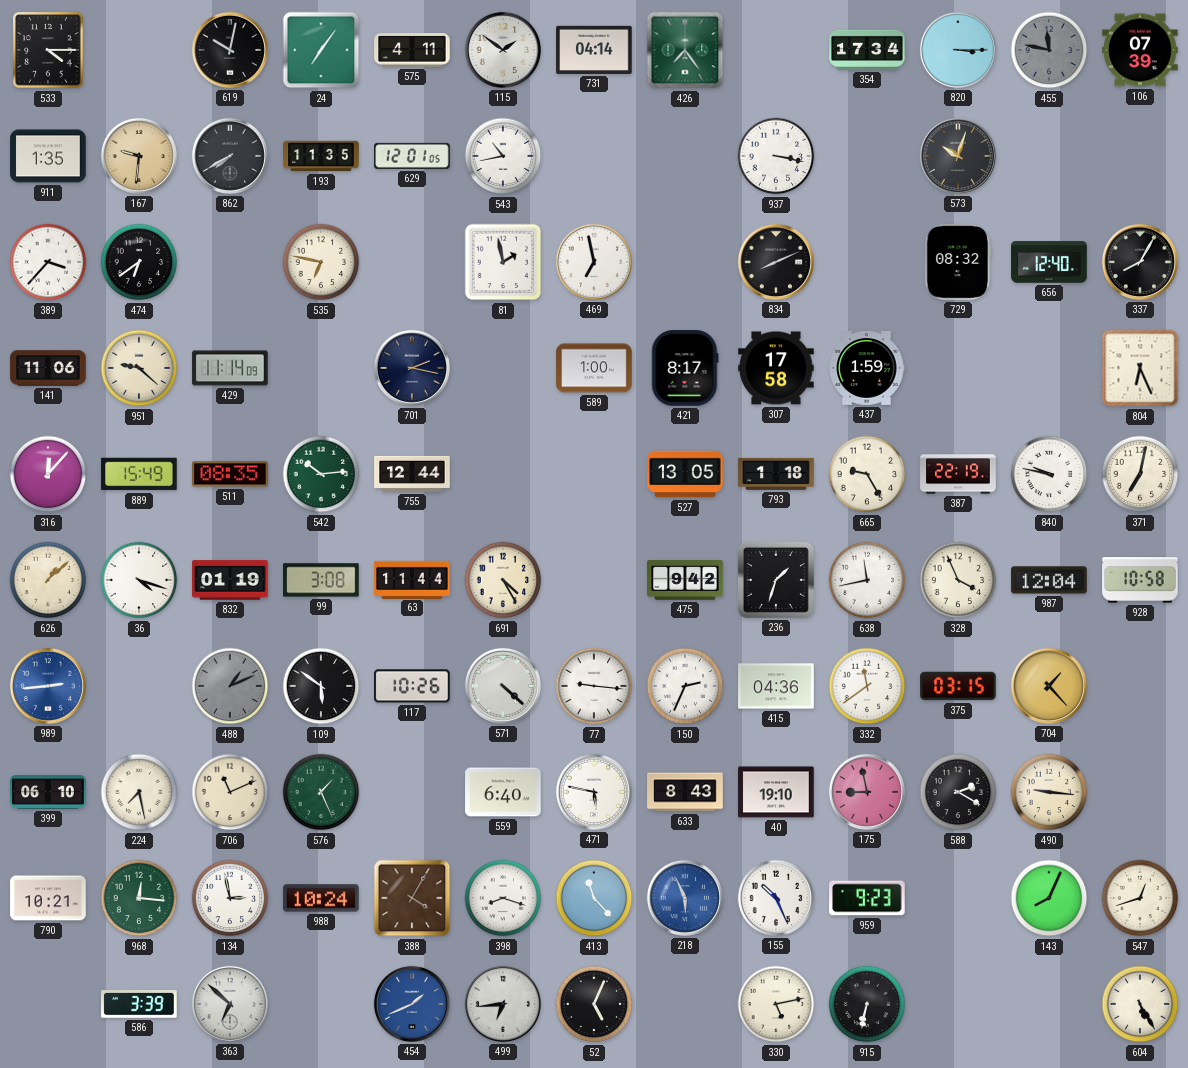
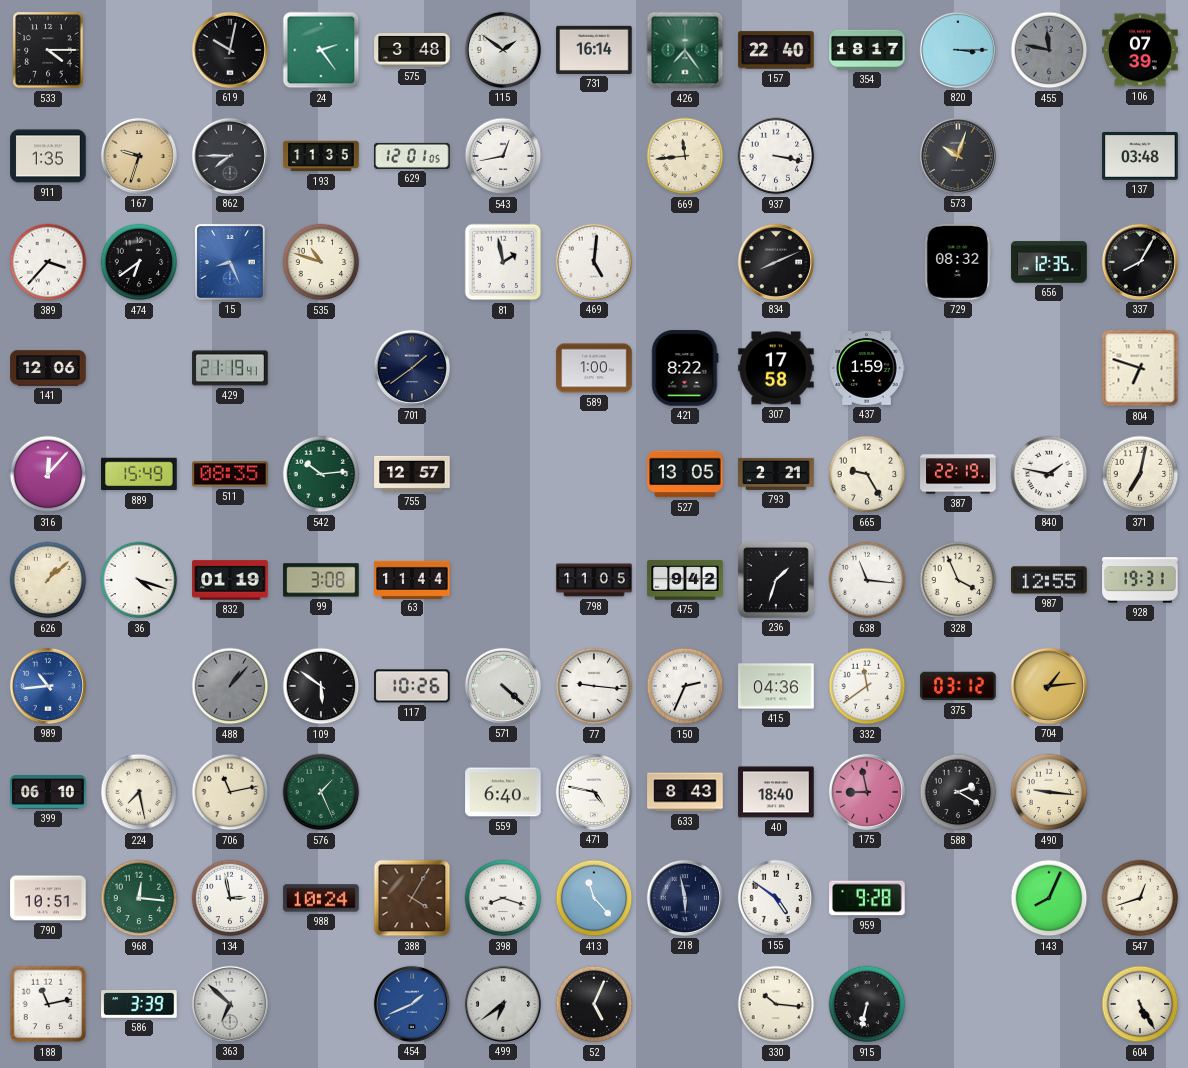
24: 7:06 -> 2:24 (321, 50)
575: 4:11 -> 3:48 (412, 50)
731: 04:14 -> 16:14 (594, 50)
157: none -> 22:40 (776, 50)
354: 17:34 -> 18:17 (867, 50)
167: 9:31 -> 9:33 (139, 156)
862: 7:40 -> 7:45 (230, 156)
543: 10:43 -> 12:43 (503, 156)
669: none -> 11:44 (685, 156)
137: none -> 03:48 (1140, 156)
15: none -> 8:26 (230, 262)
535: 6:47 -> 10:48 (321, 262)
469: 6:58 -> 5:01 (594, 262)
656: 12:40 -> 12:35 (1049, 262)
141: 11:06 -> 12:06 (48, 368)
951: 9:22 -> none (139, 368)
429: 11:14 -> 21:19 (230, 368)
701: 2:17 -> 1:39 (412, 368)
421: 8:17 -> 8:22 (685, 368)
804: 6:26 -> 6:48 (1140, 368)
755: 12:44 -> 12:57 (412, 474)
793: 1:18 -> 2:21 (776, 474)
840: 9:47 -> 1:47 (1049, 474)
691: 4:25 -> none (503, 580)
798: none -> 11:05 (594, 580)
638: 11:43 -> 11:16 (867, 580)
987: 12:04 -> 12:55 (1049, 580)
928: 10:58 -> 19:31 (1140, 580)
989: 2:44 -> 10:44 (48, 686)
488: 1:11 -> 1:07 (230, 686)
375: 03:15 -> 03:12 (958, 686)
704: 1:23 -> 1:14 (1049, 686)
706: 11:11 -> 11:13 (230, 792)
471: 5:47 -> 4:47 (594, 792)
40: 19:10 -> 18:40 (776, 792)
790: 10:21 -> 10:51 (48, 898)
218: 5:56 -> 5:58 (685, 898)
218 dial: blue -> navy (685, 898)
155: 10:26 -> 4:51 (776, 898)
959: 9:23 -> 9:28 (867, 898)
188: none -> 11:13 (48, 1004)
499: 6:44 -> 6:39 (503, 1004)
330: 5:13 -> 10:16 (776, 1004)
